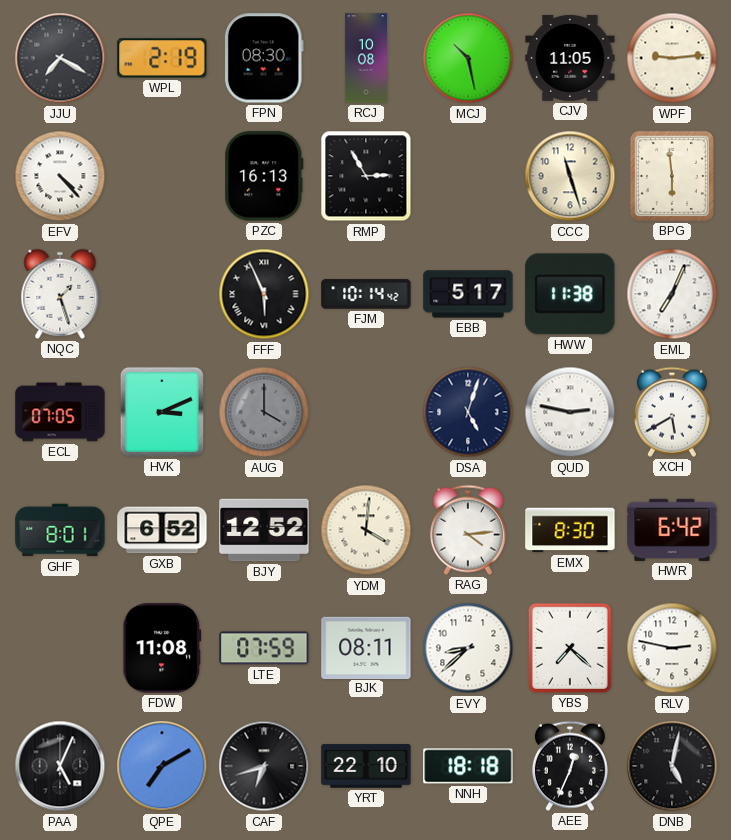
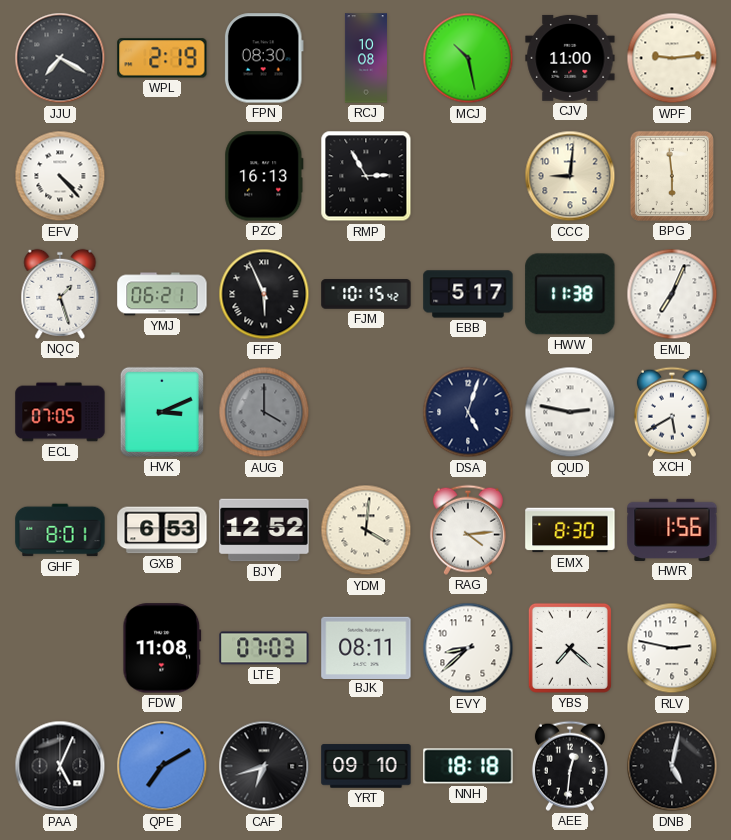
CJV: 11:05 -> 11:00 (570, 58)
CCC: 11:27 -> 9:01 (570, 176)
YMJ: none -> 06:21 (162, 294)
FJM: 10:14 -> 10:15 (366, 294)
GXB: 6:52 -> 6:53 (162, 530)
HWR: 6:42 -> 1:56 (672, 530)
LTE: 07:59 -> 07:03 (264, 648)
YRT: 22:10 -> 09:10 (366, 766)
AEE: 12:34 -> 12:31 (570, 766)
